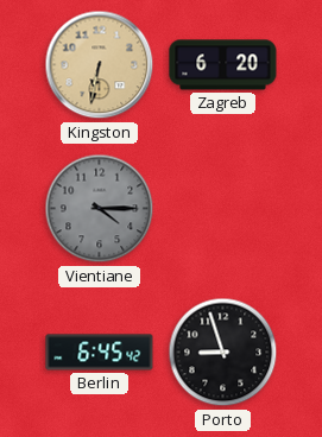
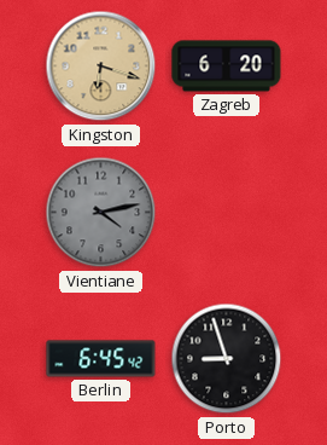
Kingston: 6:32 -> 6:18 (101, 67)
Vientiane: 4:15 -> 4:13 (101, 213)
